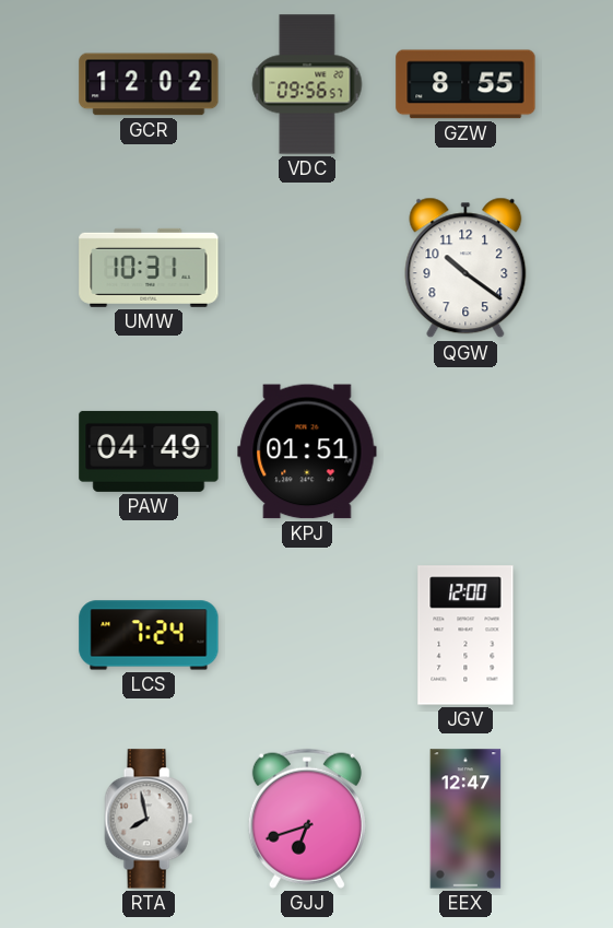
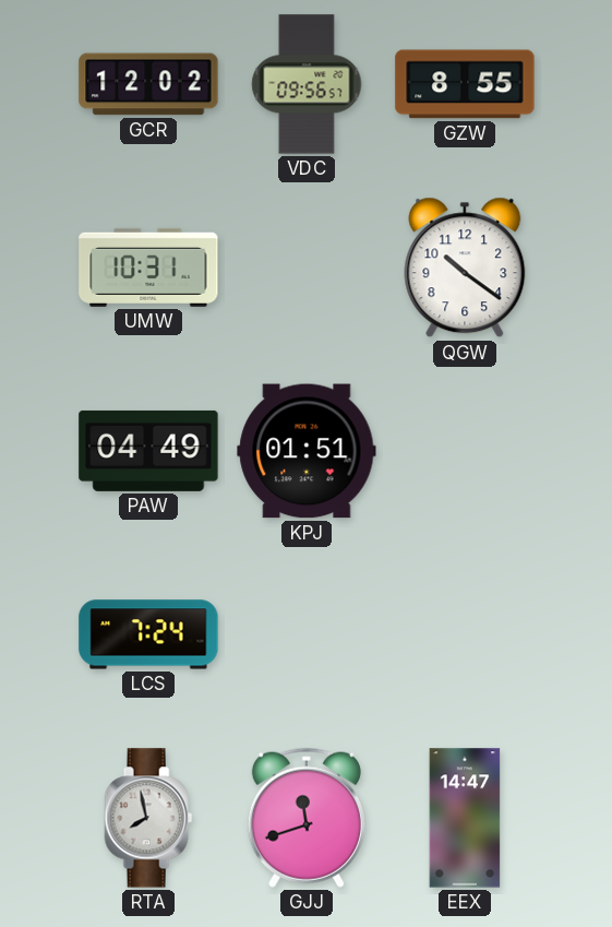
JGV: 12:00 -> none (465, 635)
GJJ: 6:42 -> 11:42 (307, 818)
EEX: 12:47 -> 14:47 (465, 818)
